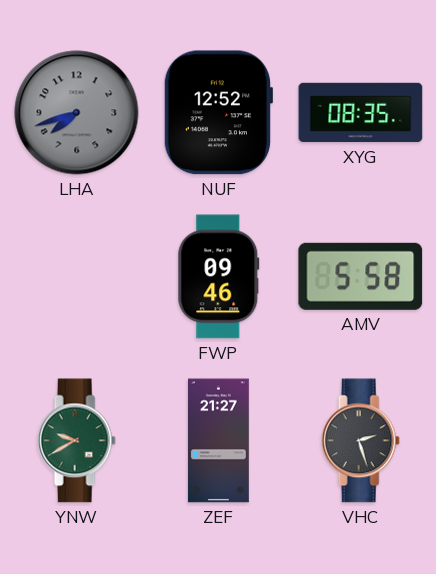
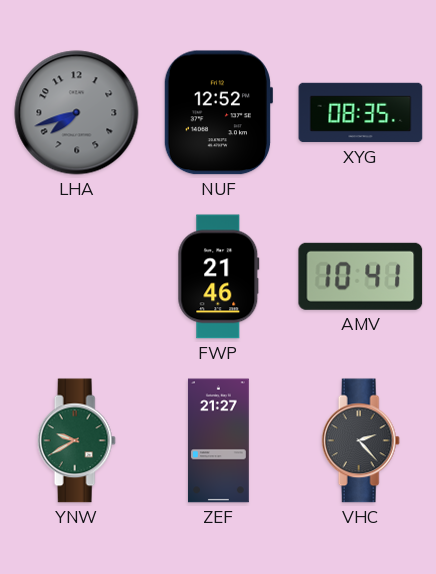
FWP: 09:46 -> 21:46 (219, 277)
AMV: 5:58 -> 10:41 (361, 276)
VHC: 2:27 -> 2:23 (360, 441)
